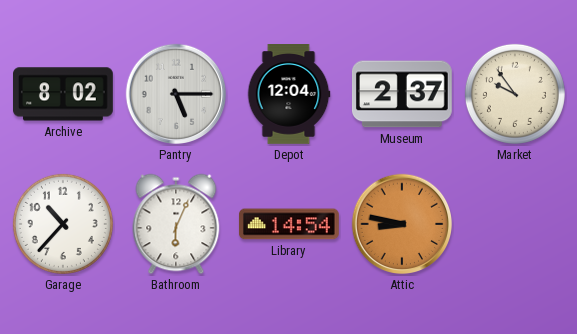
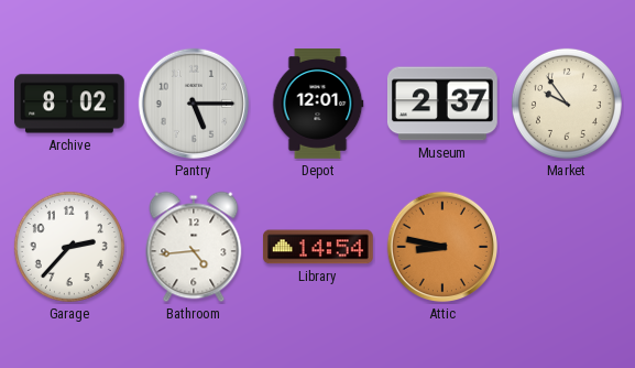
Depot: 12:04 -> 12:01 (318, 105)
Garage: 10:37 -> 2:37 (69, 247)
Bathroom: 6:04 -> 4:44 (194, 247)
